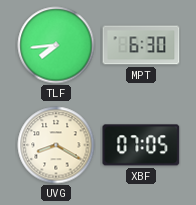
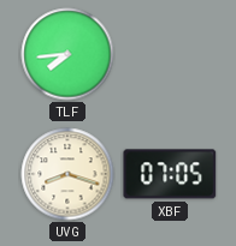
MPT: 6:30 -> none (141, 45)
UVG: 8:20 -> 8:18 (67, 174)
